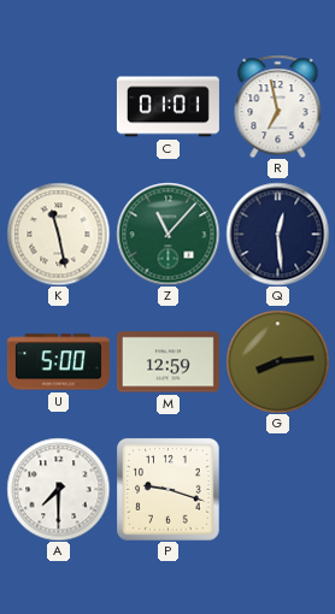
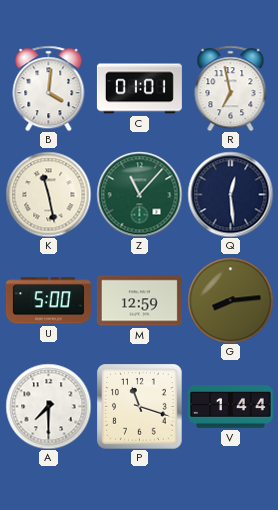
B: none -> 4:01 (49, 88)
P: 9:18 -> 11:18 (139, 406)
V: none -> 1:44 (230, 407)
